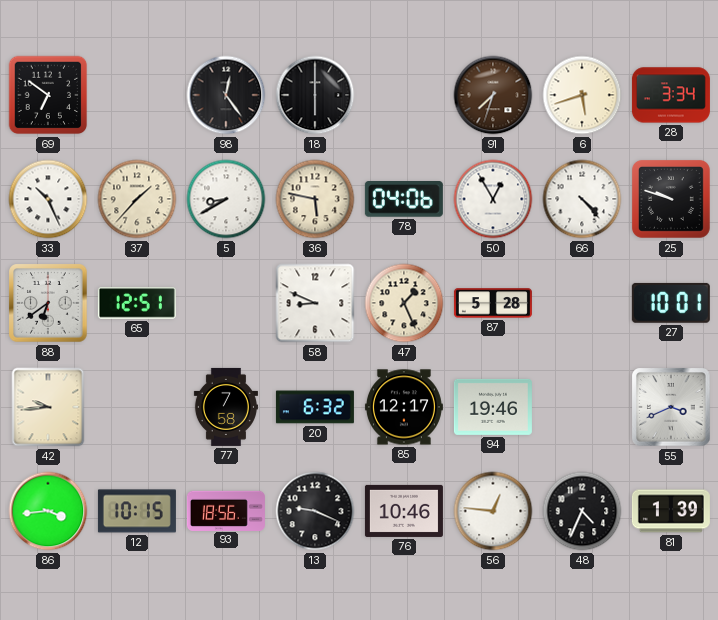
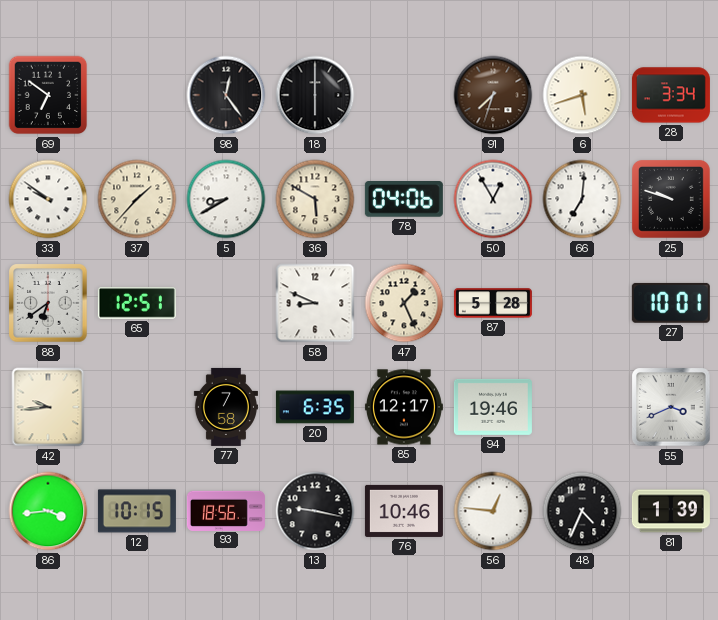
33: 10:26 -> 9:51 (48, 199)
36: 5:47 -> 5:50 (315, 199)
66: 4:23 -> 7:01 (582, 199)
20: 6:32 -> 6:35 (315, 407)
13: 9:19 -> 9:17 (315, 511)
